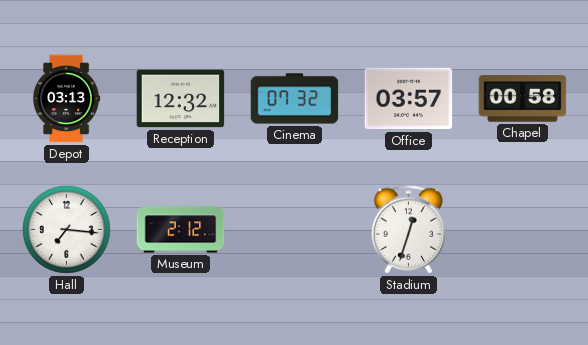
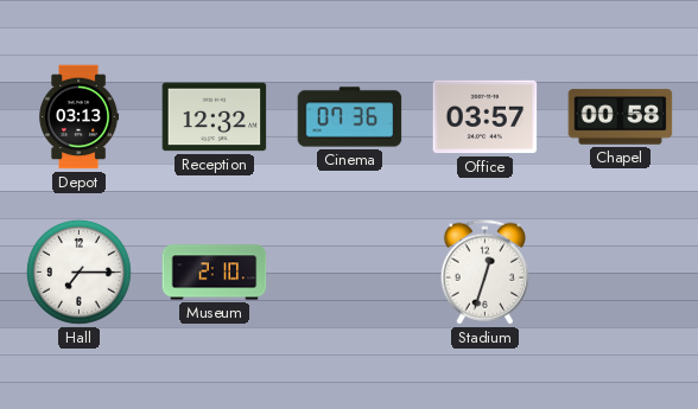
Cinema: 07:32 -> 07:36 (350, 117)
Hall: 7:16 -> 7:15 (78, 271)
Museum: 2:12 -> 2:10 (215, 273)
